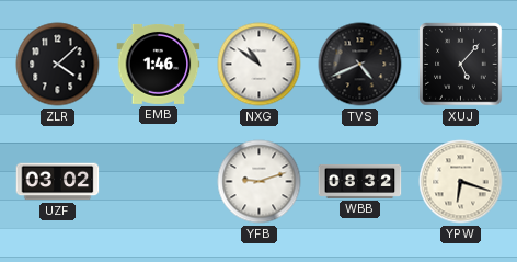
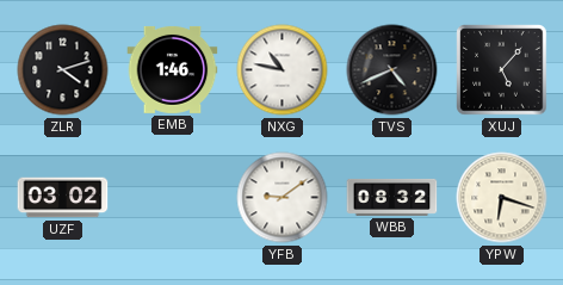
ZLR: 4:08 -> 4:12 (63, 70)
NXG: 10:51 -> 10:47 (283, 70)
YFB: 9:12 -> 9:09 (283, 198)
